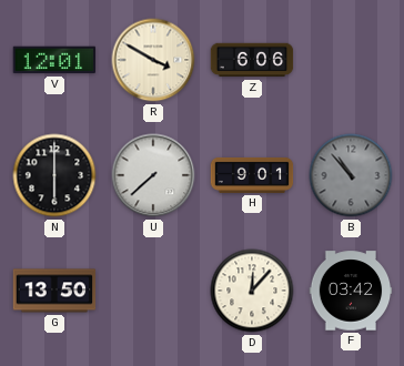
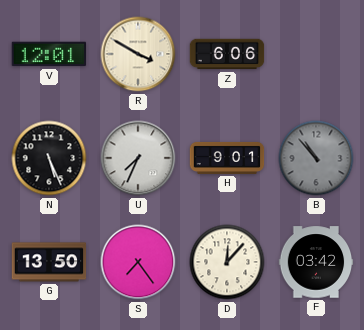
N: 6:00 -> 5:26 (49, 158)
U: 7:38 -> 7:34 (138, 158)
S: none -> 7:24 (138, 262)
